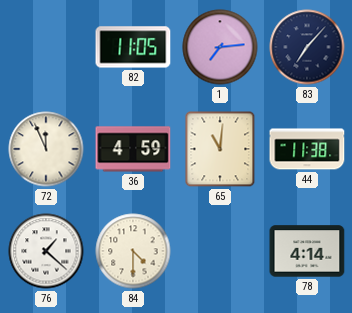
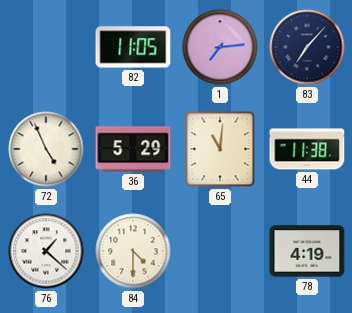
72: 11:56 -> 4:56 (46, 149)
36: 4:59 -> 5:29 (133, 149)
78: 4:14 -> 4:19 (307, 251)
